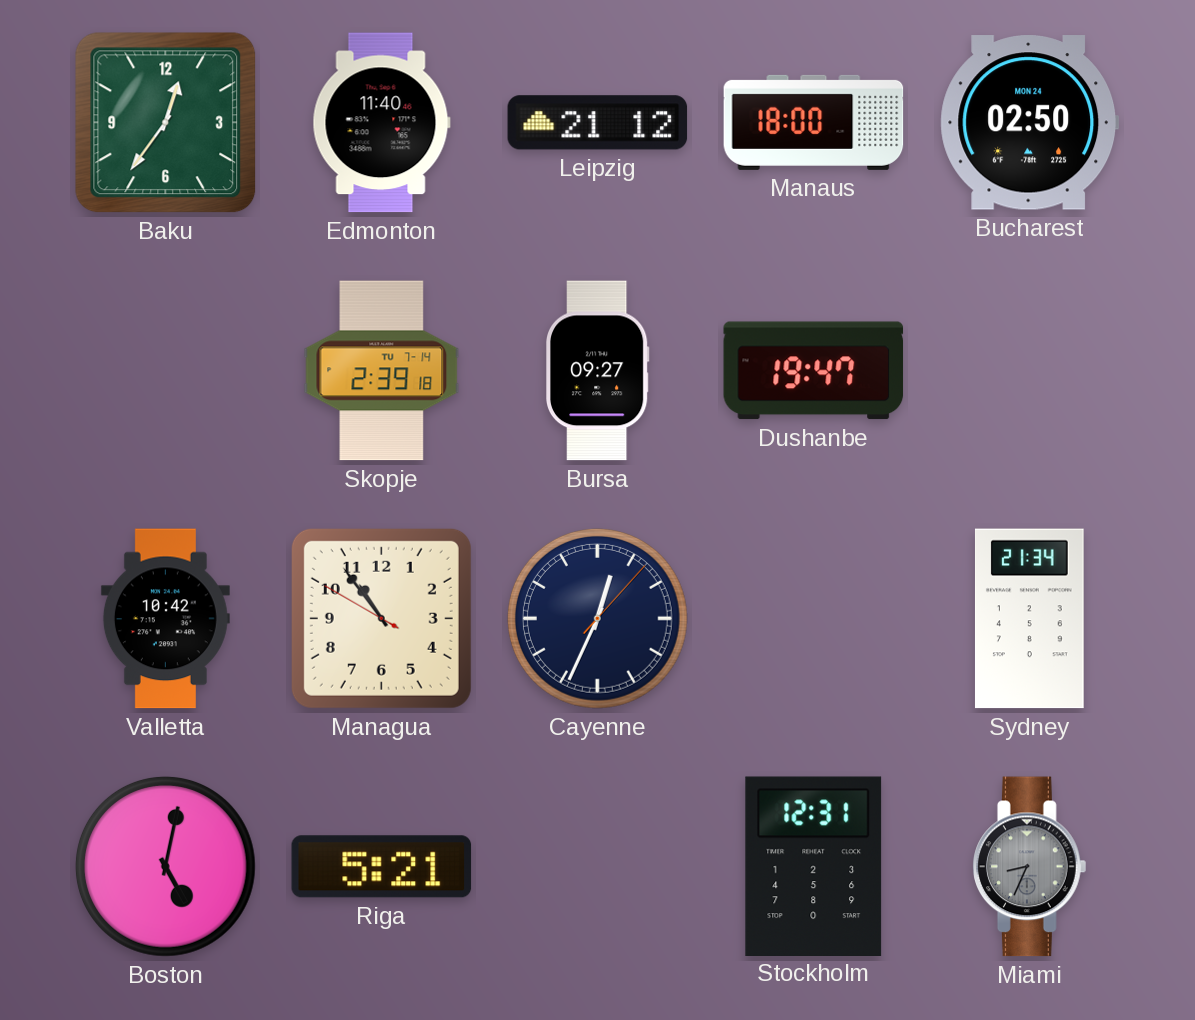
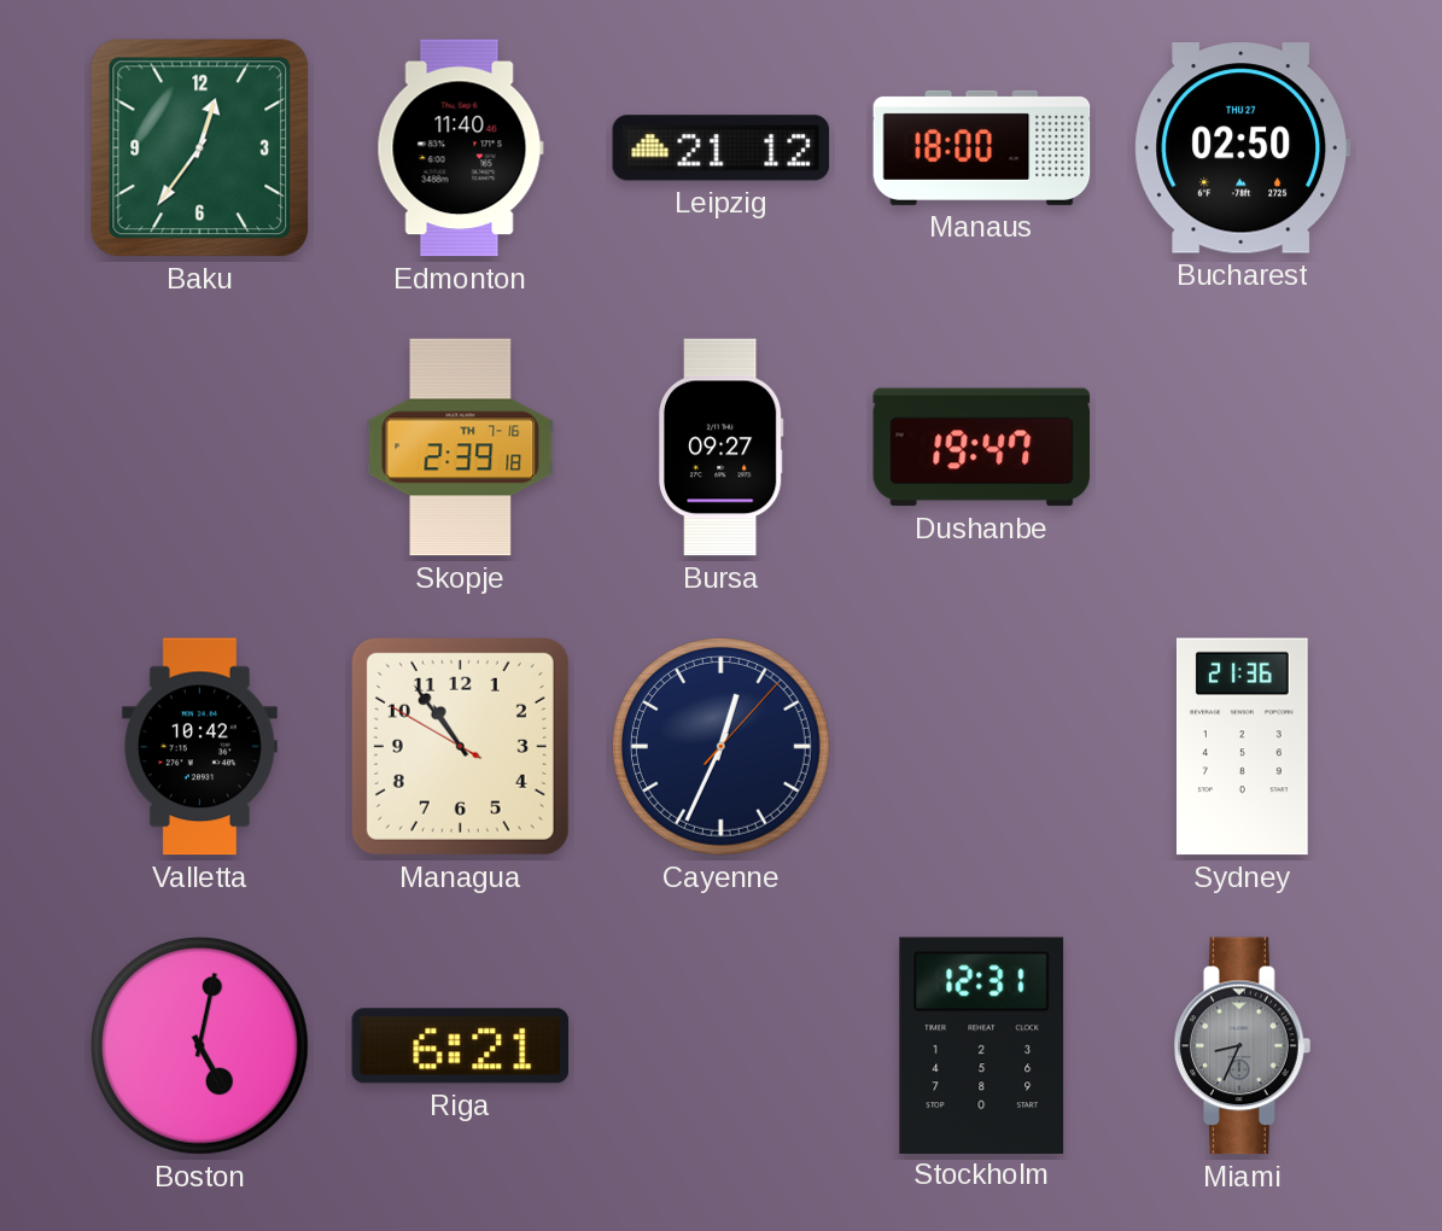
Bucharest date: MON 24 -> THU 27 (1243, 148)
Skopje date: TU 7-14 -> TH 7-16 (461, 448)
Sydney: 21:34 -> 21:36 (1242, 747)
Riga: 5:21 -> 6:21 (461, 1046)
